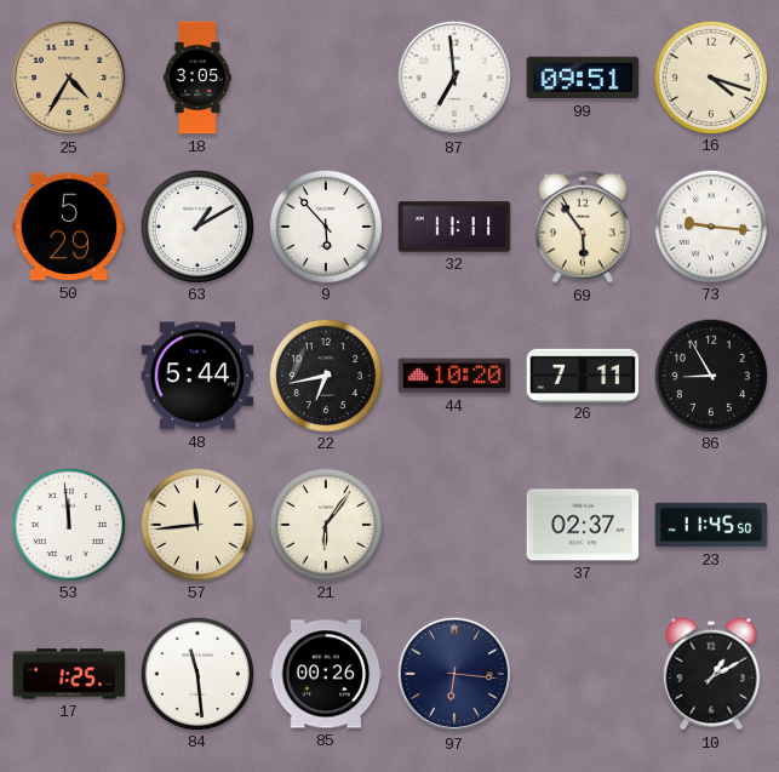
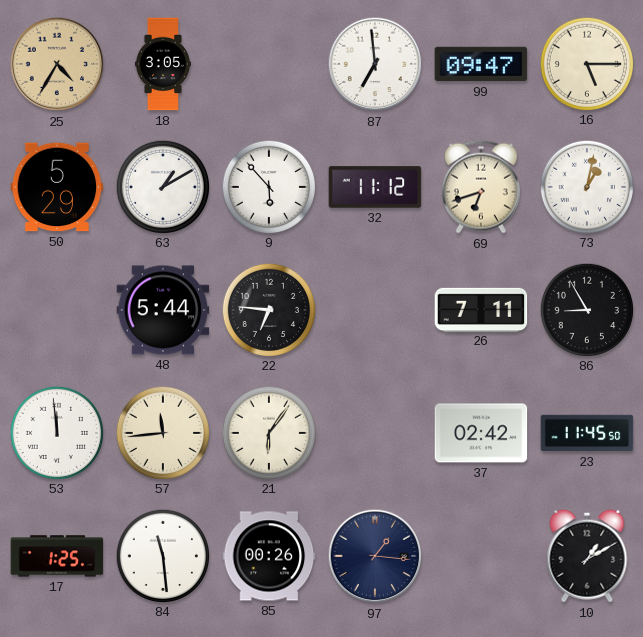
99: 09:51 -> 09:47 (481, 64)
16: 4:18 -> 5:15 (586, 63)
32: 11:11 -> 11:12 (375, 187)
69: 5:54 -> 6:42 (481, 187)
73: 9:16 -> 1:02 (586, 186)
22: 6:43 -> 6:46 (268, 309)
44: 10:20 -> none (454, 376)
37: 02:37 -> 02:42 (481, 433)
97: 6:16 -> 1:16 (375, 556)
